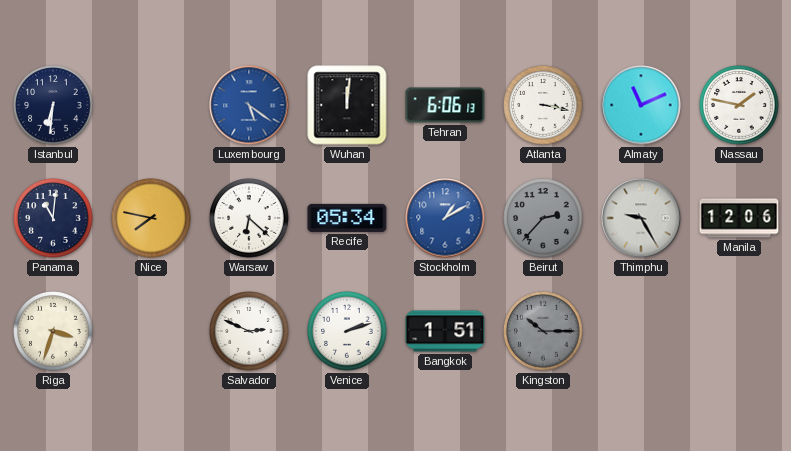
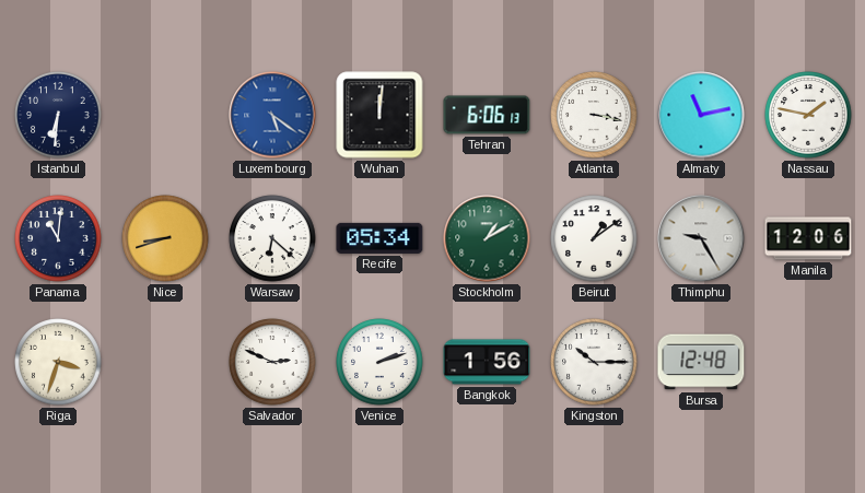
Almaty: 11:11 -> 11:13 (701, 115)
Nice: 7:47 -> 8:42 (165, 238)
Stockholm dial: blue -> green (487, 238)
Beirut: 2:37 -> 1:09 (594, 238)
Beirut dial: grey -> white (594, 238)
Bangkok: 1:51 -> 1:56 (487, 362)
Kingston dial: grey -> white (594, 362)
Bursa: none -> 12:48 (701, 362)
